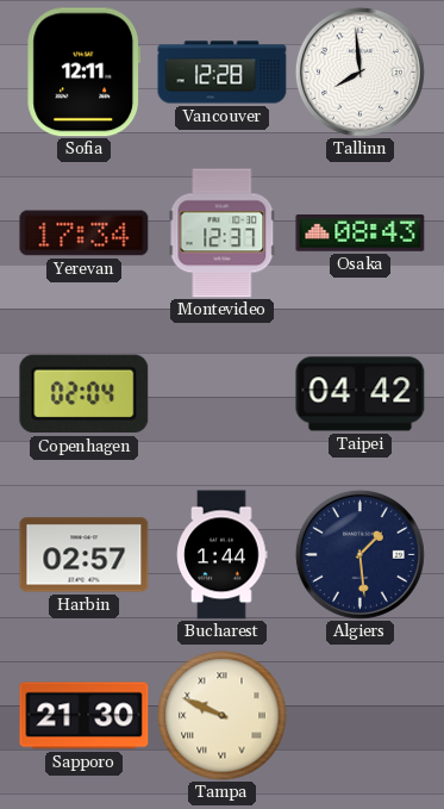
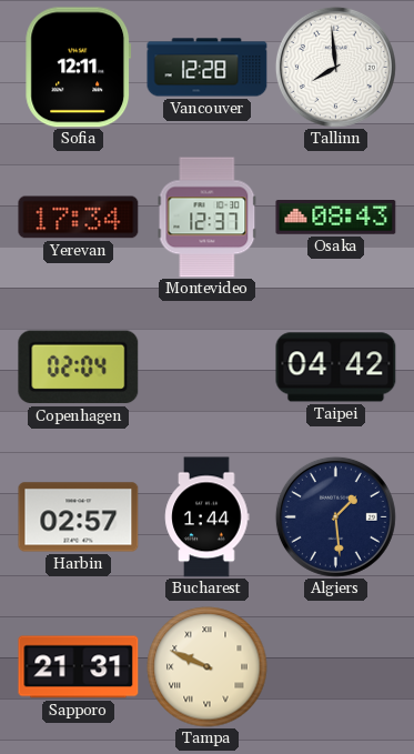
Sapporo: 21:30 -> 21:31 (79, 667)
